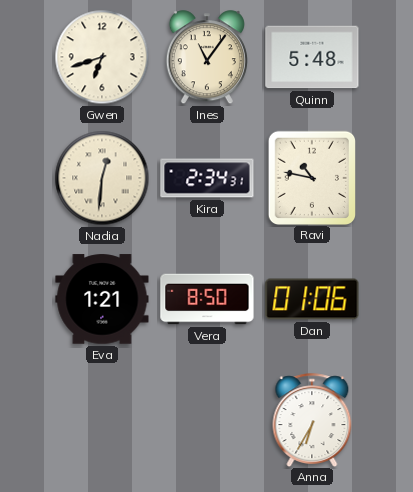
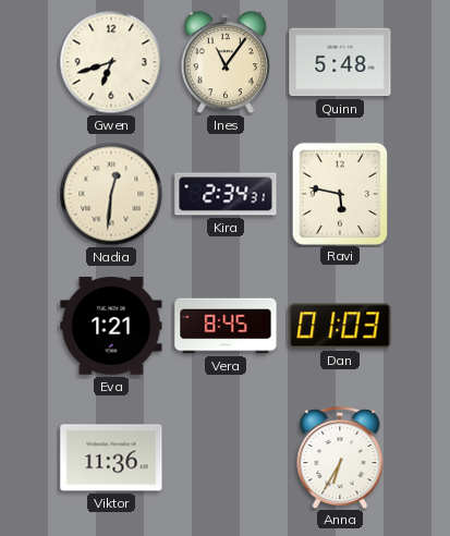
Ravi: 10:47 -> 5:47 (339, 193)
Vera: 8:50 -> 8:45 (226, 326)
Dan: 01:06 -> 01:03 (340, 326)
Viktor: none -> 11:36 (111, 458)
